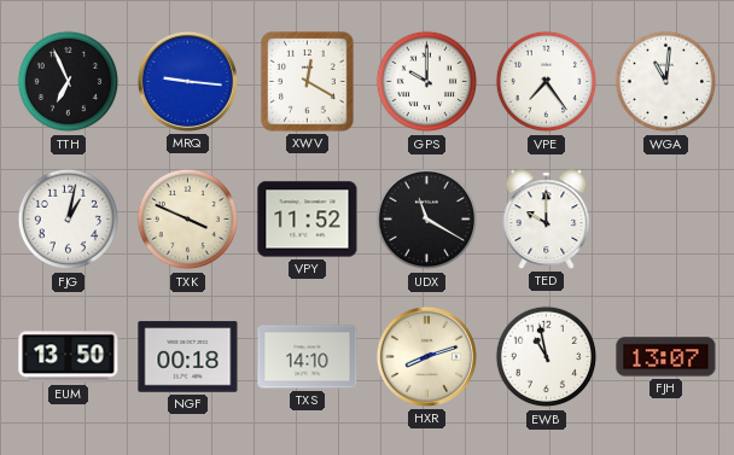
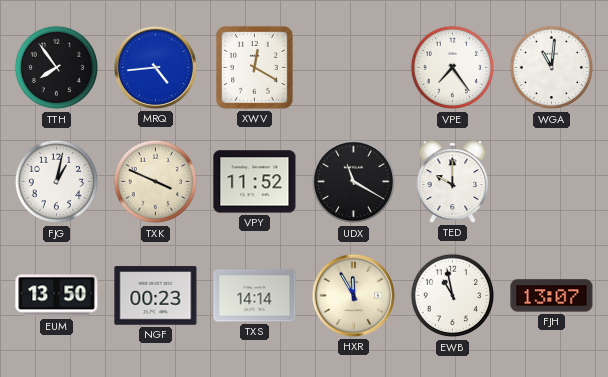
TTH: 6:56 -> 7:54 (57, 68)
MRQ: 9:16 -> 4:44 (155, 67)
GPS: 10:00 -> none (427, 82)
NGF: 00:18 -> 00:23 (156, 296)
TXS: 14:10 -> 14:14 (255, 296)
HXR: 8:12 -> 11:55 (353, 295)
